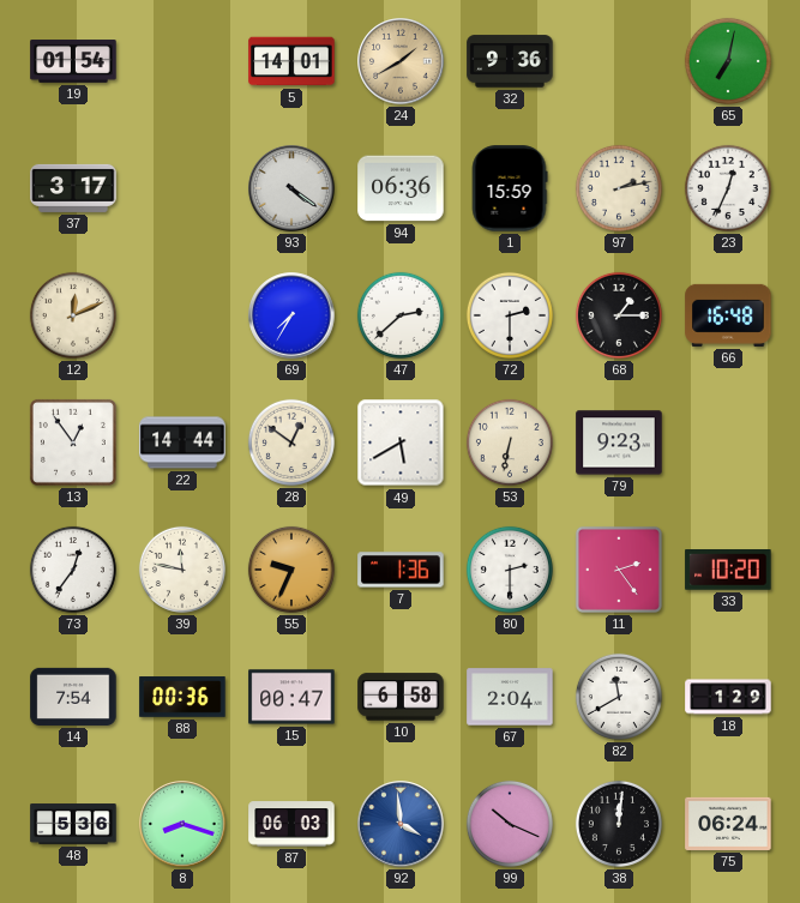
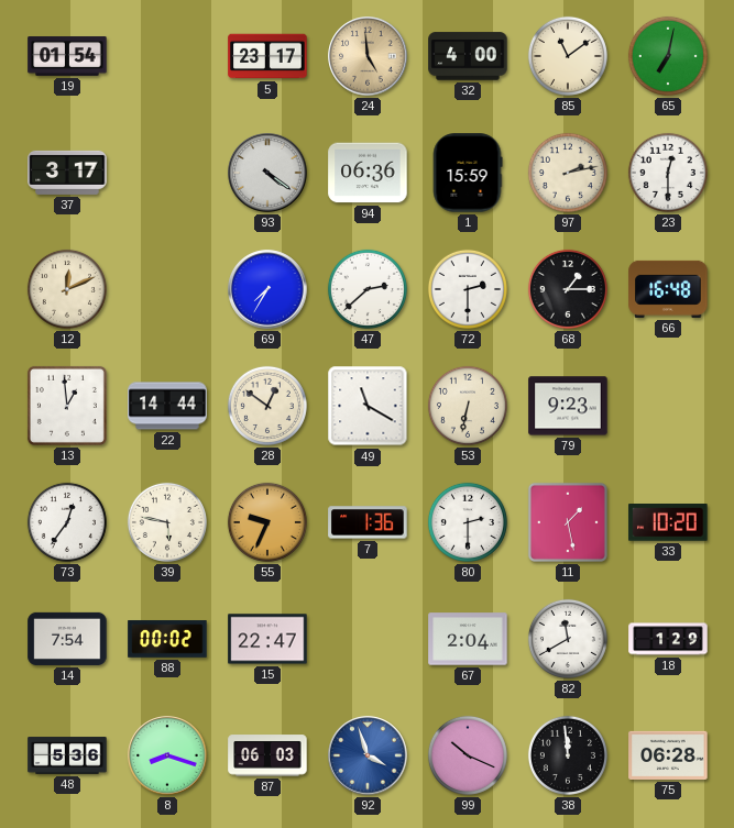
5: 14:01 -> 23:17 (267, 56)
24: 1:40 -> 4:59 (368, 56)
32: 9:36 -> 4:00 (468, 56)
85: none -> 11:09 (568, 56)
23: 12:34 -> 12:30 (668, 173)
13: 12:54 -> 12:59 (67, 406)
49: 5:40 -> 11:20 (368, 406)
39: 11:47 -> 5:47 (167, 522)
11: 2:24 -> 1:28 (568, 522)
88: 00:36 -> 00:02 (167, 639)
15: 00:47 -> 22:47 (267, 639)
10: 6:58 -> none (401, 697)
92: 3:59 -> 3:57 (368, 755)
38: 12:01 -> 11:59 (568, 755)
75: 06:24 -> 06:28 (668, 755)
